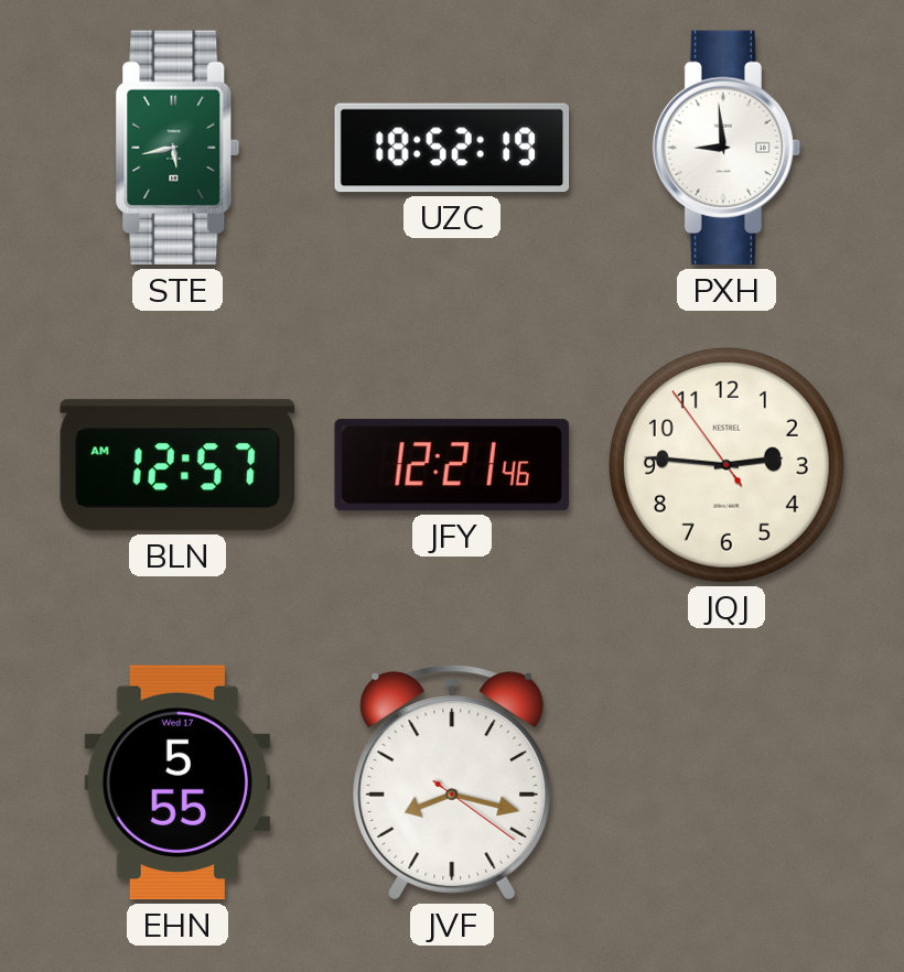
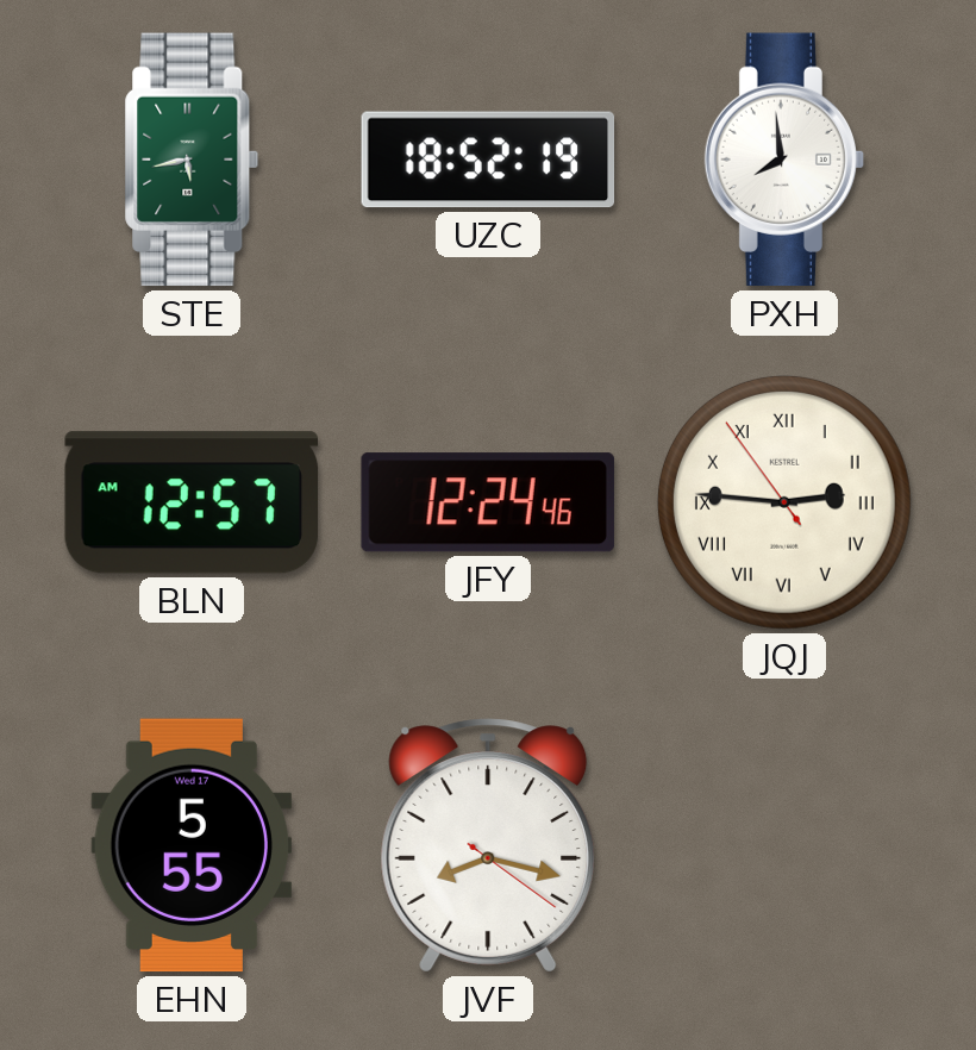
PXH: 8:59 -> 7:59 (784, 160)
JFY: 12:21 -> 12:24 (488, 502)
JQJ numerals: Arabic -> Roman (784, 502)
